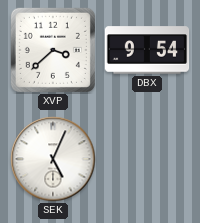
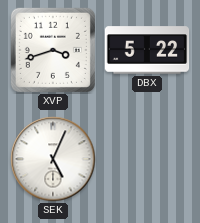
XVP: 3:38 -> 3:42 (53, 50)
DBX: 9:54 -> 5:22 (147, 50)
